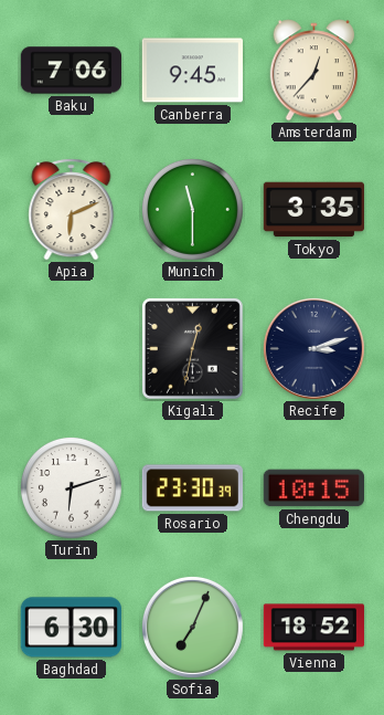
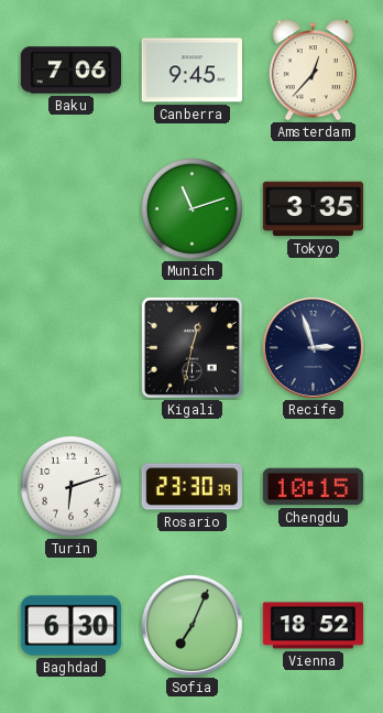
Apia: 6:11 -> none (72, 210)
Munich: 11:30 -> 11:12 (191, 208)
Recife: 3:12 -> 2:57 (313, 347)
